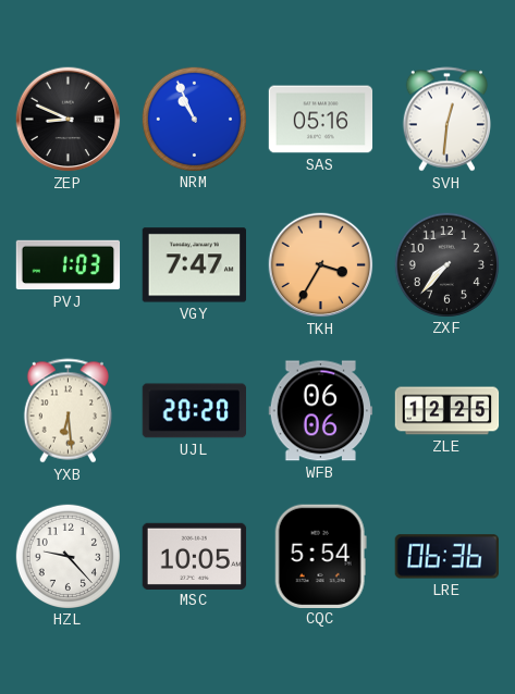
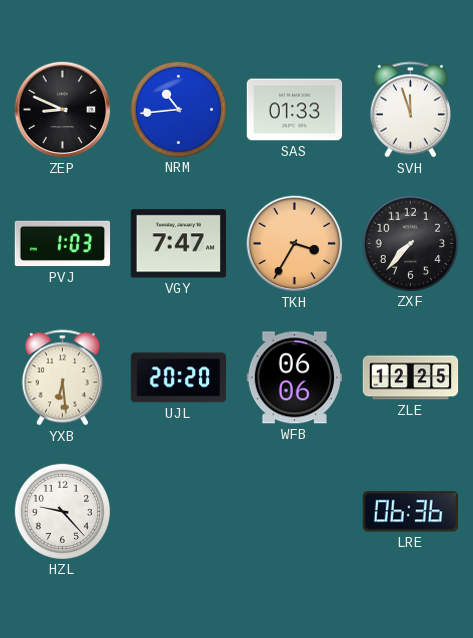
NRM: 10:56 -> 10:44 (178, 109)
SAS: 05:16 -> 01:33 (295, 110)
SVH: 12:31 -> 11:57 (410, 110)
MSC: 10:05 -> none (195, 556)
CQC: 5:54 -> none (320, 556)
